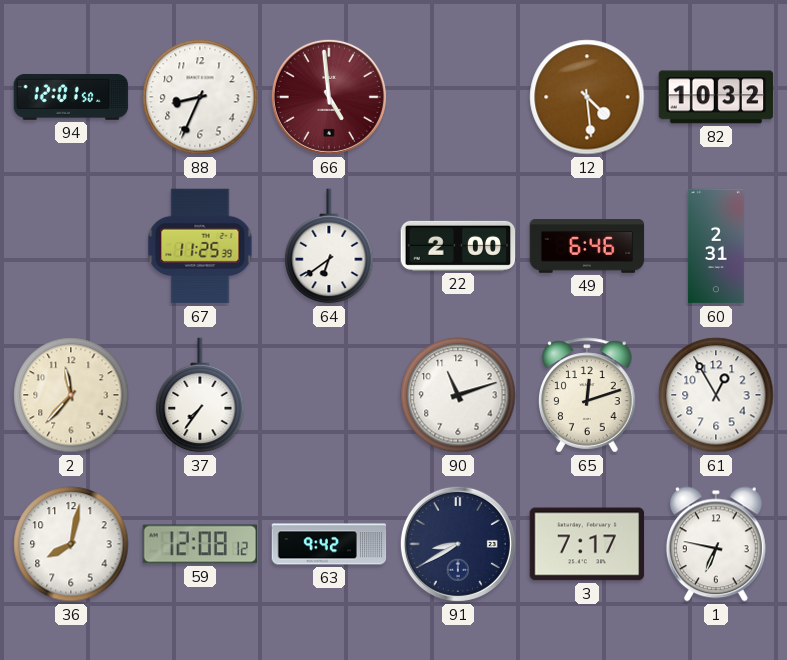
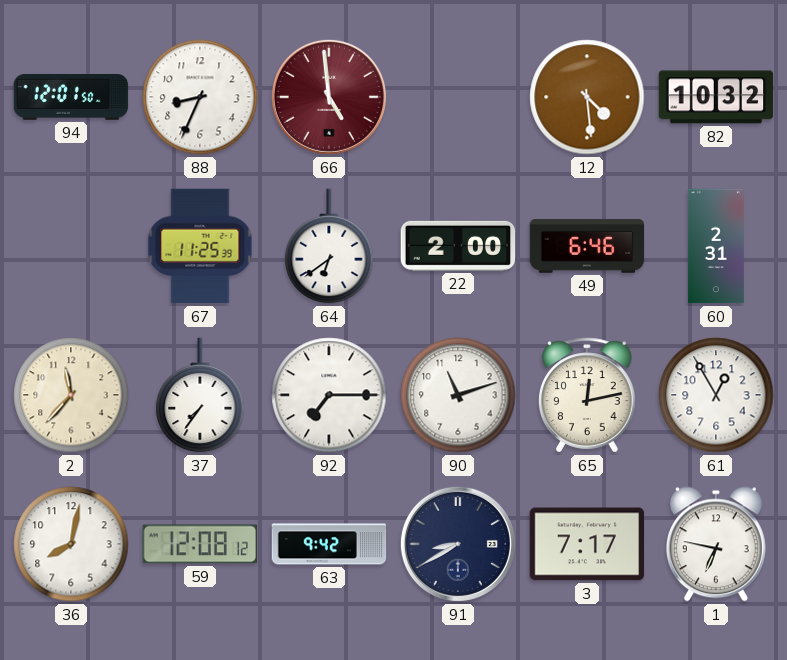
92: none -> 7:15 (329, 395)
65: 12:12 -> 12:13 (587, 395)
